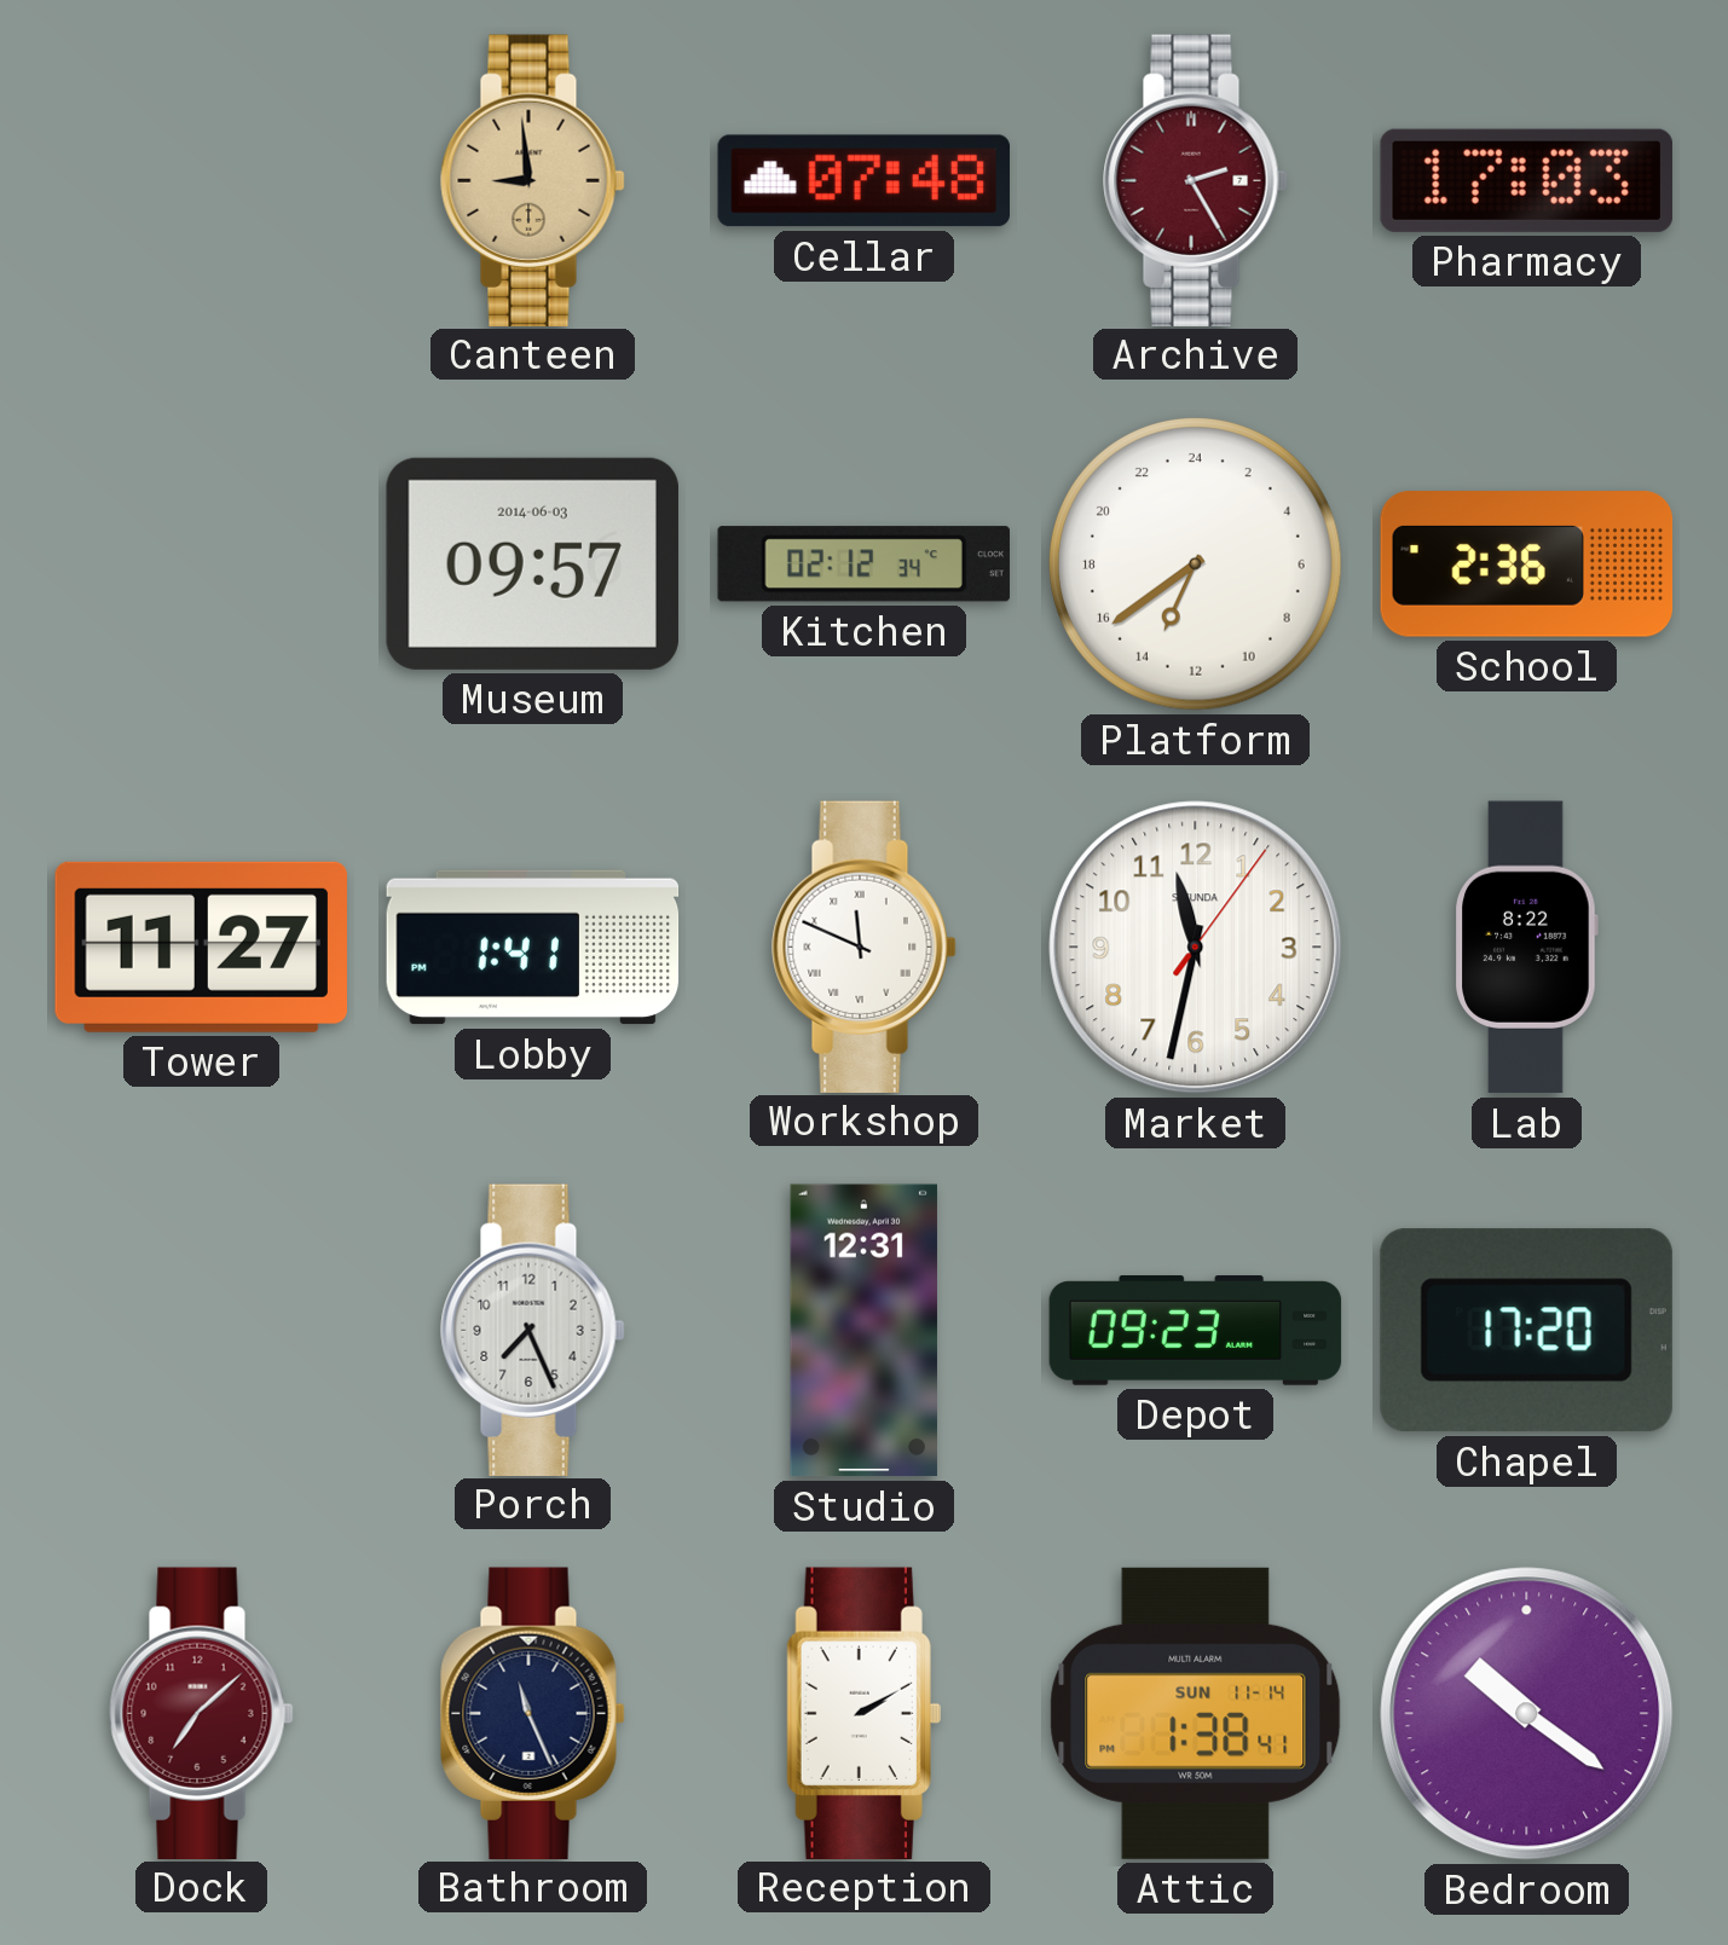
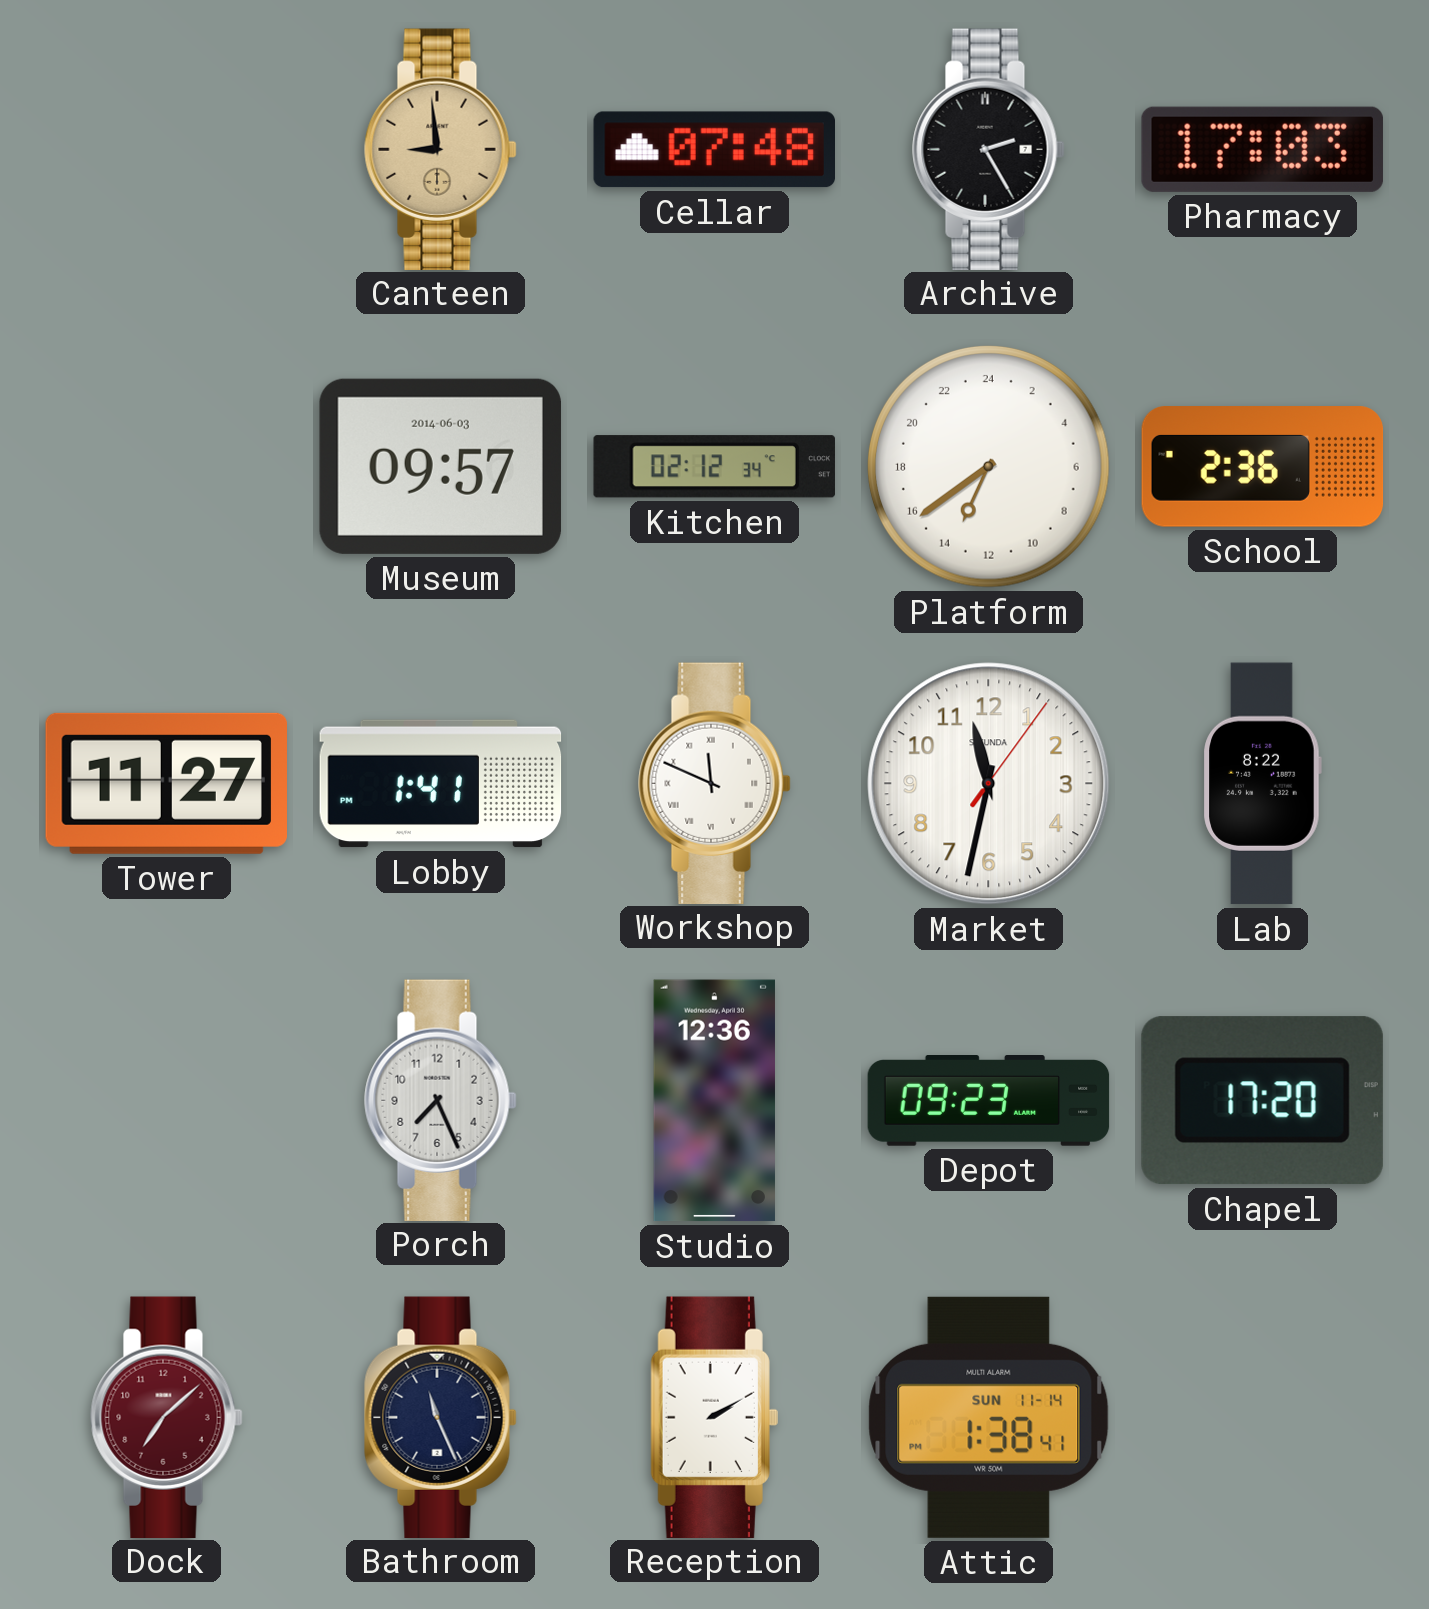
Archive dial: burgundy -> black (989, 149)
Studio: 12:31 -> 12:36 (714, 1101)
Bedroom: 10:21 -> none (1527, 1714)
